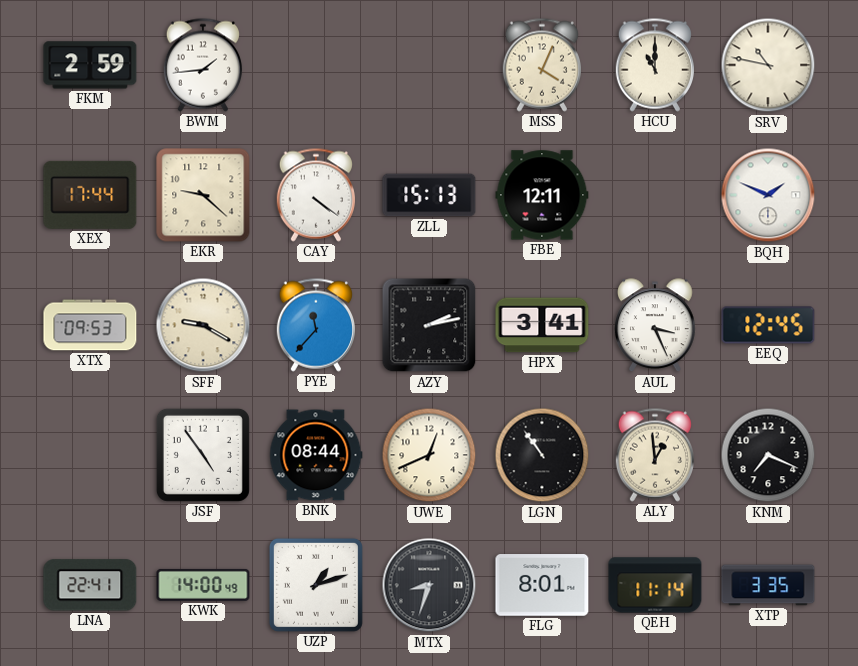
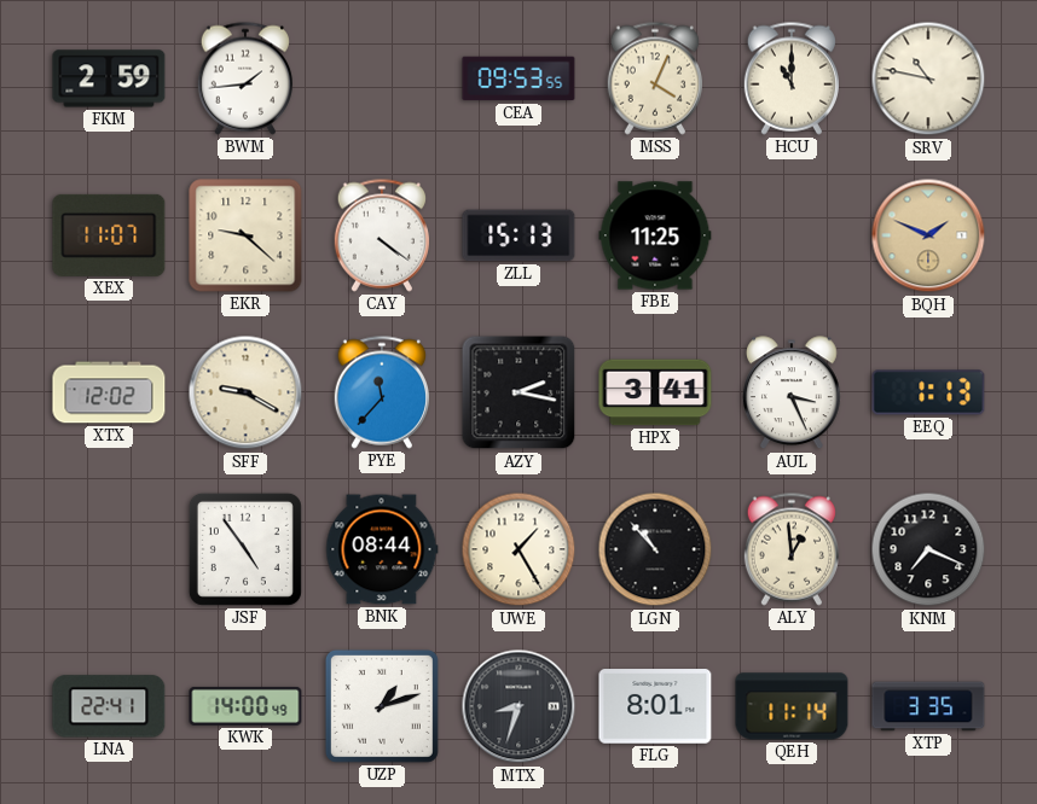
CEA: none -> 09:53 (518, 78)
XEX: 17:44 -> 11:07 (109, 235)
FBE: 12:11 -> 11:25 (655, 235)
BQH dial: white -> champagne (928, 235)
XTX: 09:53 -> 12:02 (109, 392)
AZY: 2:13 -> 2:17 (518, 392)
EEQ: 12:45 -> 1:13 (928, 392)
UWE: 12:41 -> 1:25 (518, 549)
LGN: 10:54 -> 10:53 (655, 549)
